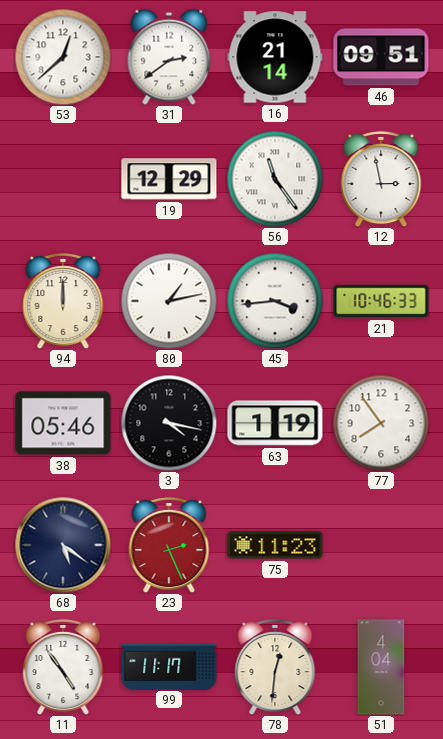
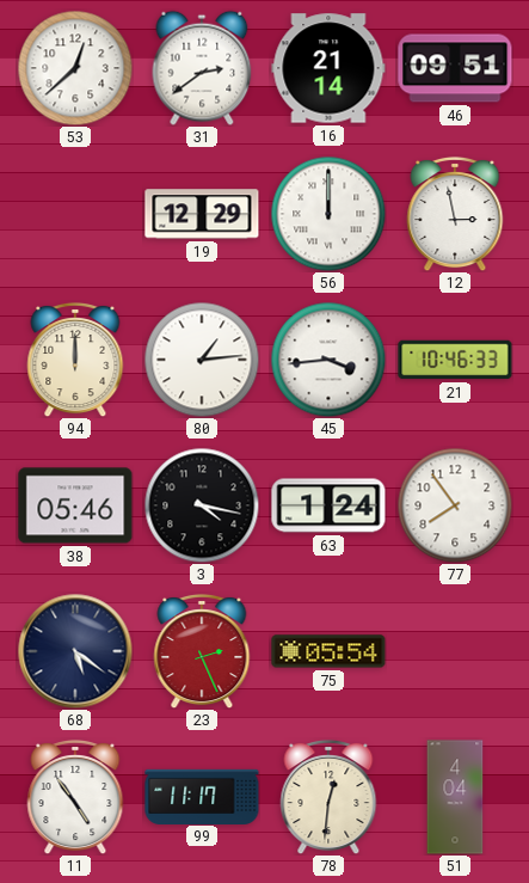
56: 11:24 -> 12:00 (328, 214)
80: 1:13 -> 1:14 (202, 360)
63: 1:19 -> 1:24 (328, 505)
75: 11:23 -> 05:54 (328, 651)
